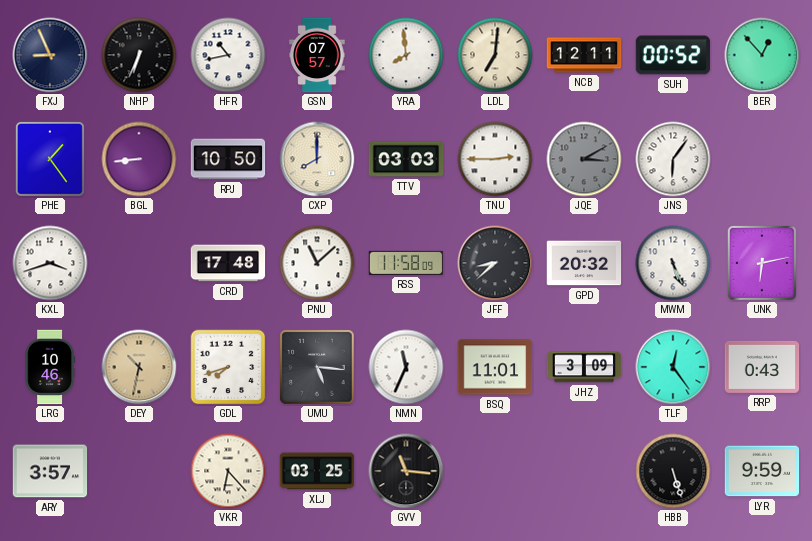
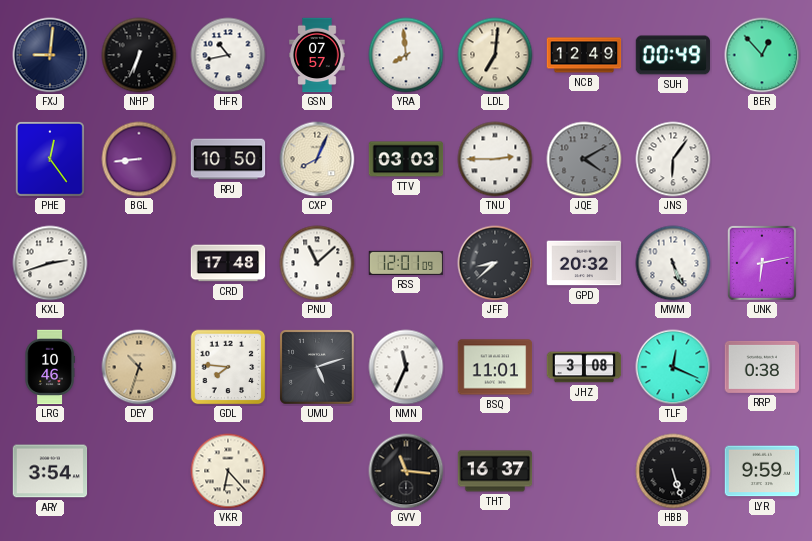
FXJ: 8:56 -> 9:01 (50, 55)
NCB: 12:11 -> 12:49 (584, 55)
SUH: 00:52 -> 00:49 (673, 55)
PHE: 1:24 -> 12:24 (50, 159)
CXP: 8:00 -> 8:04 (317, 159)
JQE: 3:10 -> 4:10 (584, 159)
KXL: 3:42 -> 2:42 (50, 263)
RSS: 11:58 -> 12:01 (406, 263)
DEY: 10:32 -> 10:33 (139, 367)
GDL: 7:42 -> 7:46 (228, 367)
UMU: 5:16 -> 5:12 (317, 367)
JHZ: 3:09 -> 3:08 (584, 367)
TLF: 12:24 -> 12:19 (673, 367)
RRP: 0:43 -> 0:38 (762, 367)
ARY: 3:57 -> 3:54 (50, 471)
XLJ: 03:25 -> none (317, 471)
THT: none -> 16:37 (495, 471)
